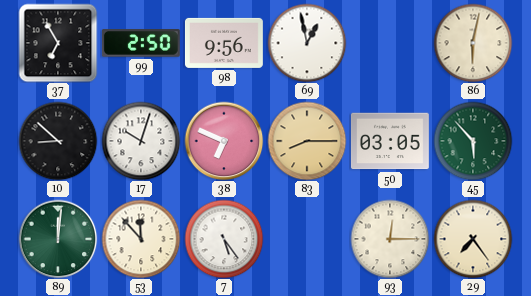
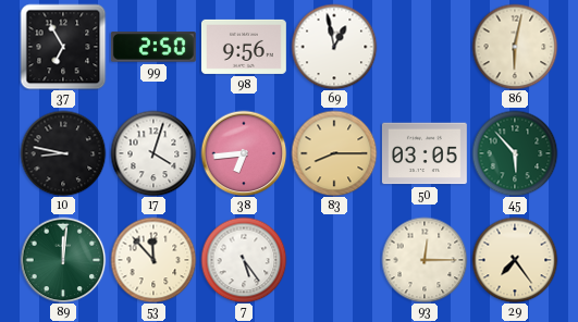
10: 8:52 -> 8:47 (63, 153)
17: 10:03 -> 4:03 (153, 153)
38: 6:49 -> 6:44 (244, 153)
